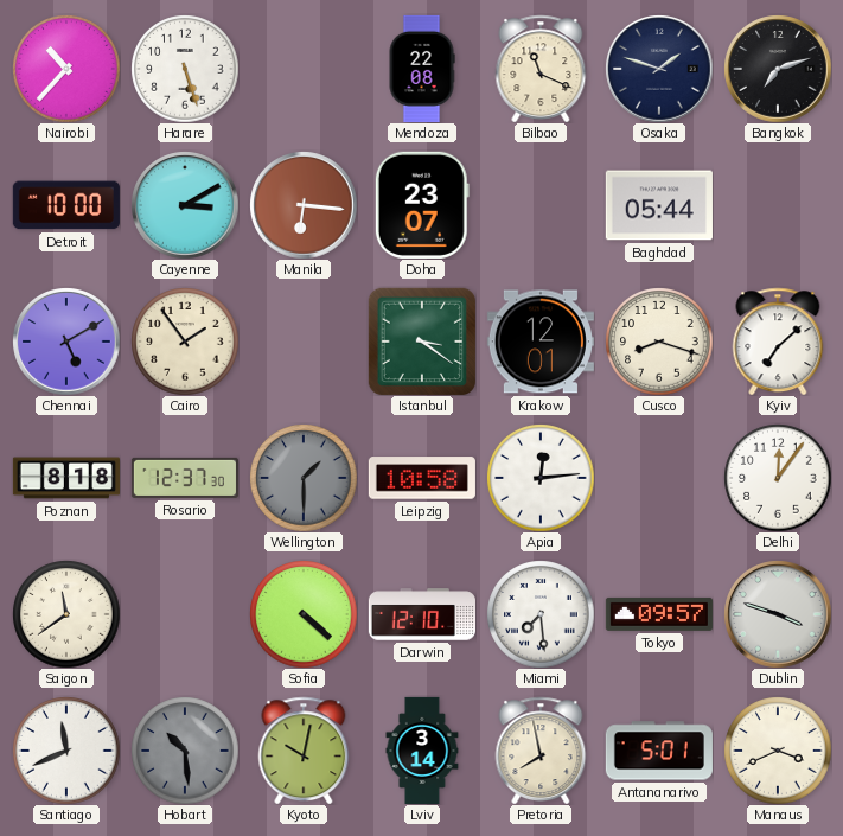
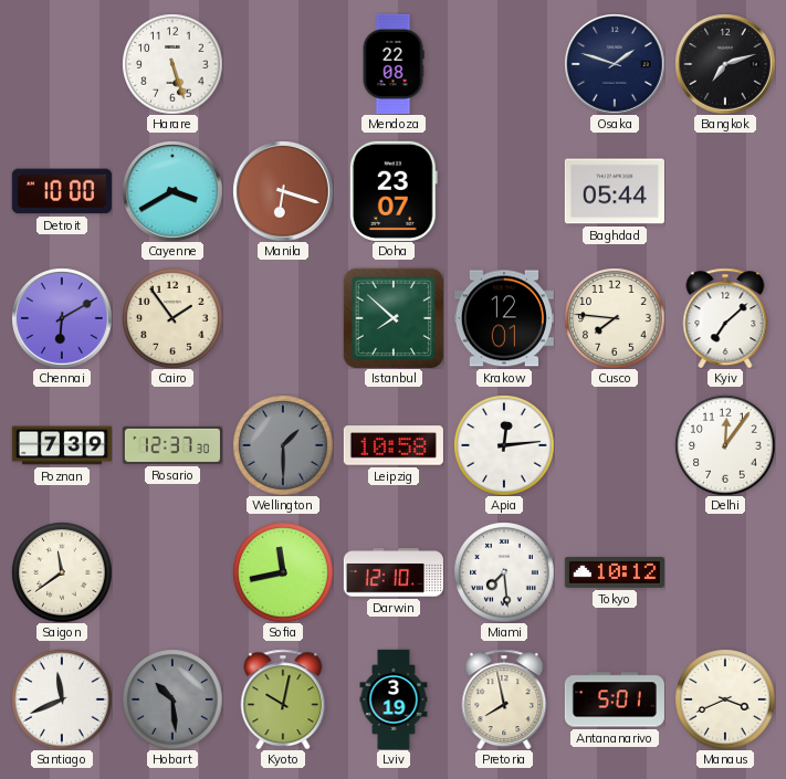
Nairobi: 10:37 -> none (66, 69)
Bilbao: 11:19 -> none (541, 69)
Cayenne: 3:10 -> 3:40 (172, 191)
Manila: 6:16 -> 6:18 (283, 191)
Chennai: 5:10 -> 6:10 (62, 318)
Istanbul: 3:21 -> 7:52 (392, 317)
Cusco: 8:18 -> 7:46 (615, 318)
Poznan: 8:18 -> 7:39 (62, 445)
Sofia: 4:22 -> 11:43 (283, 572)
Tokyo: 09:57 -> 10:12 (615, 572)
Dublin: 3:48 -> none (778, 614)
Lviv: 3:14 -> 3:19 (394, 698)
